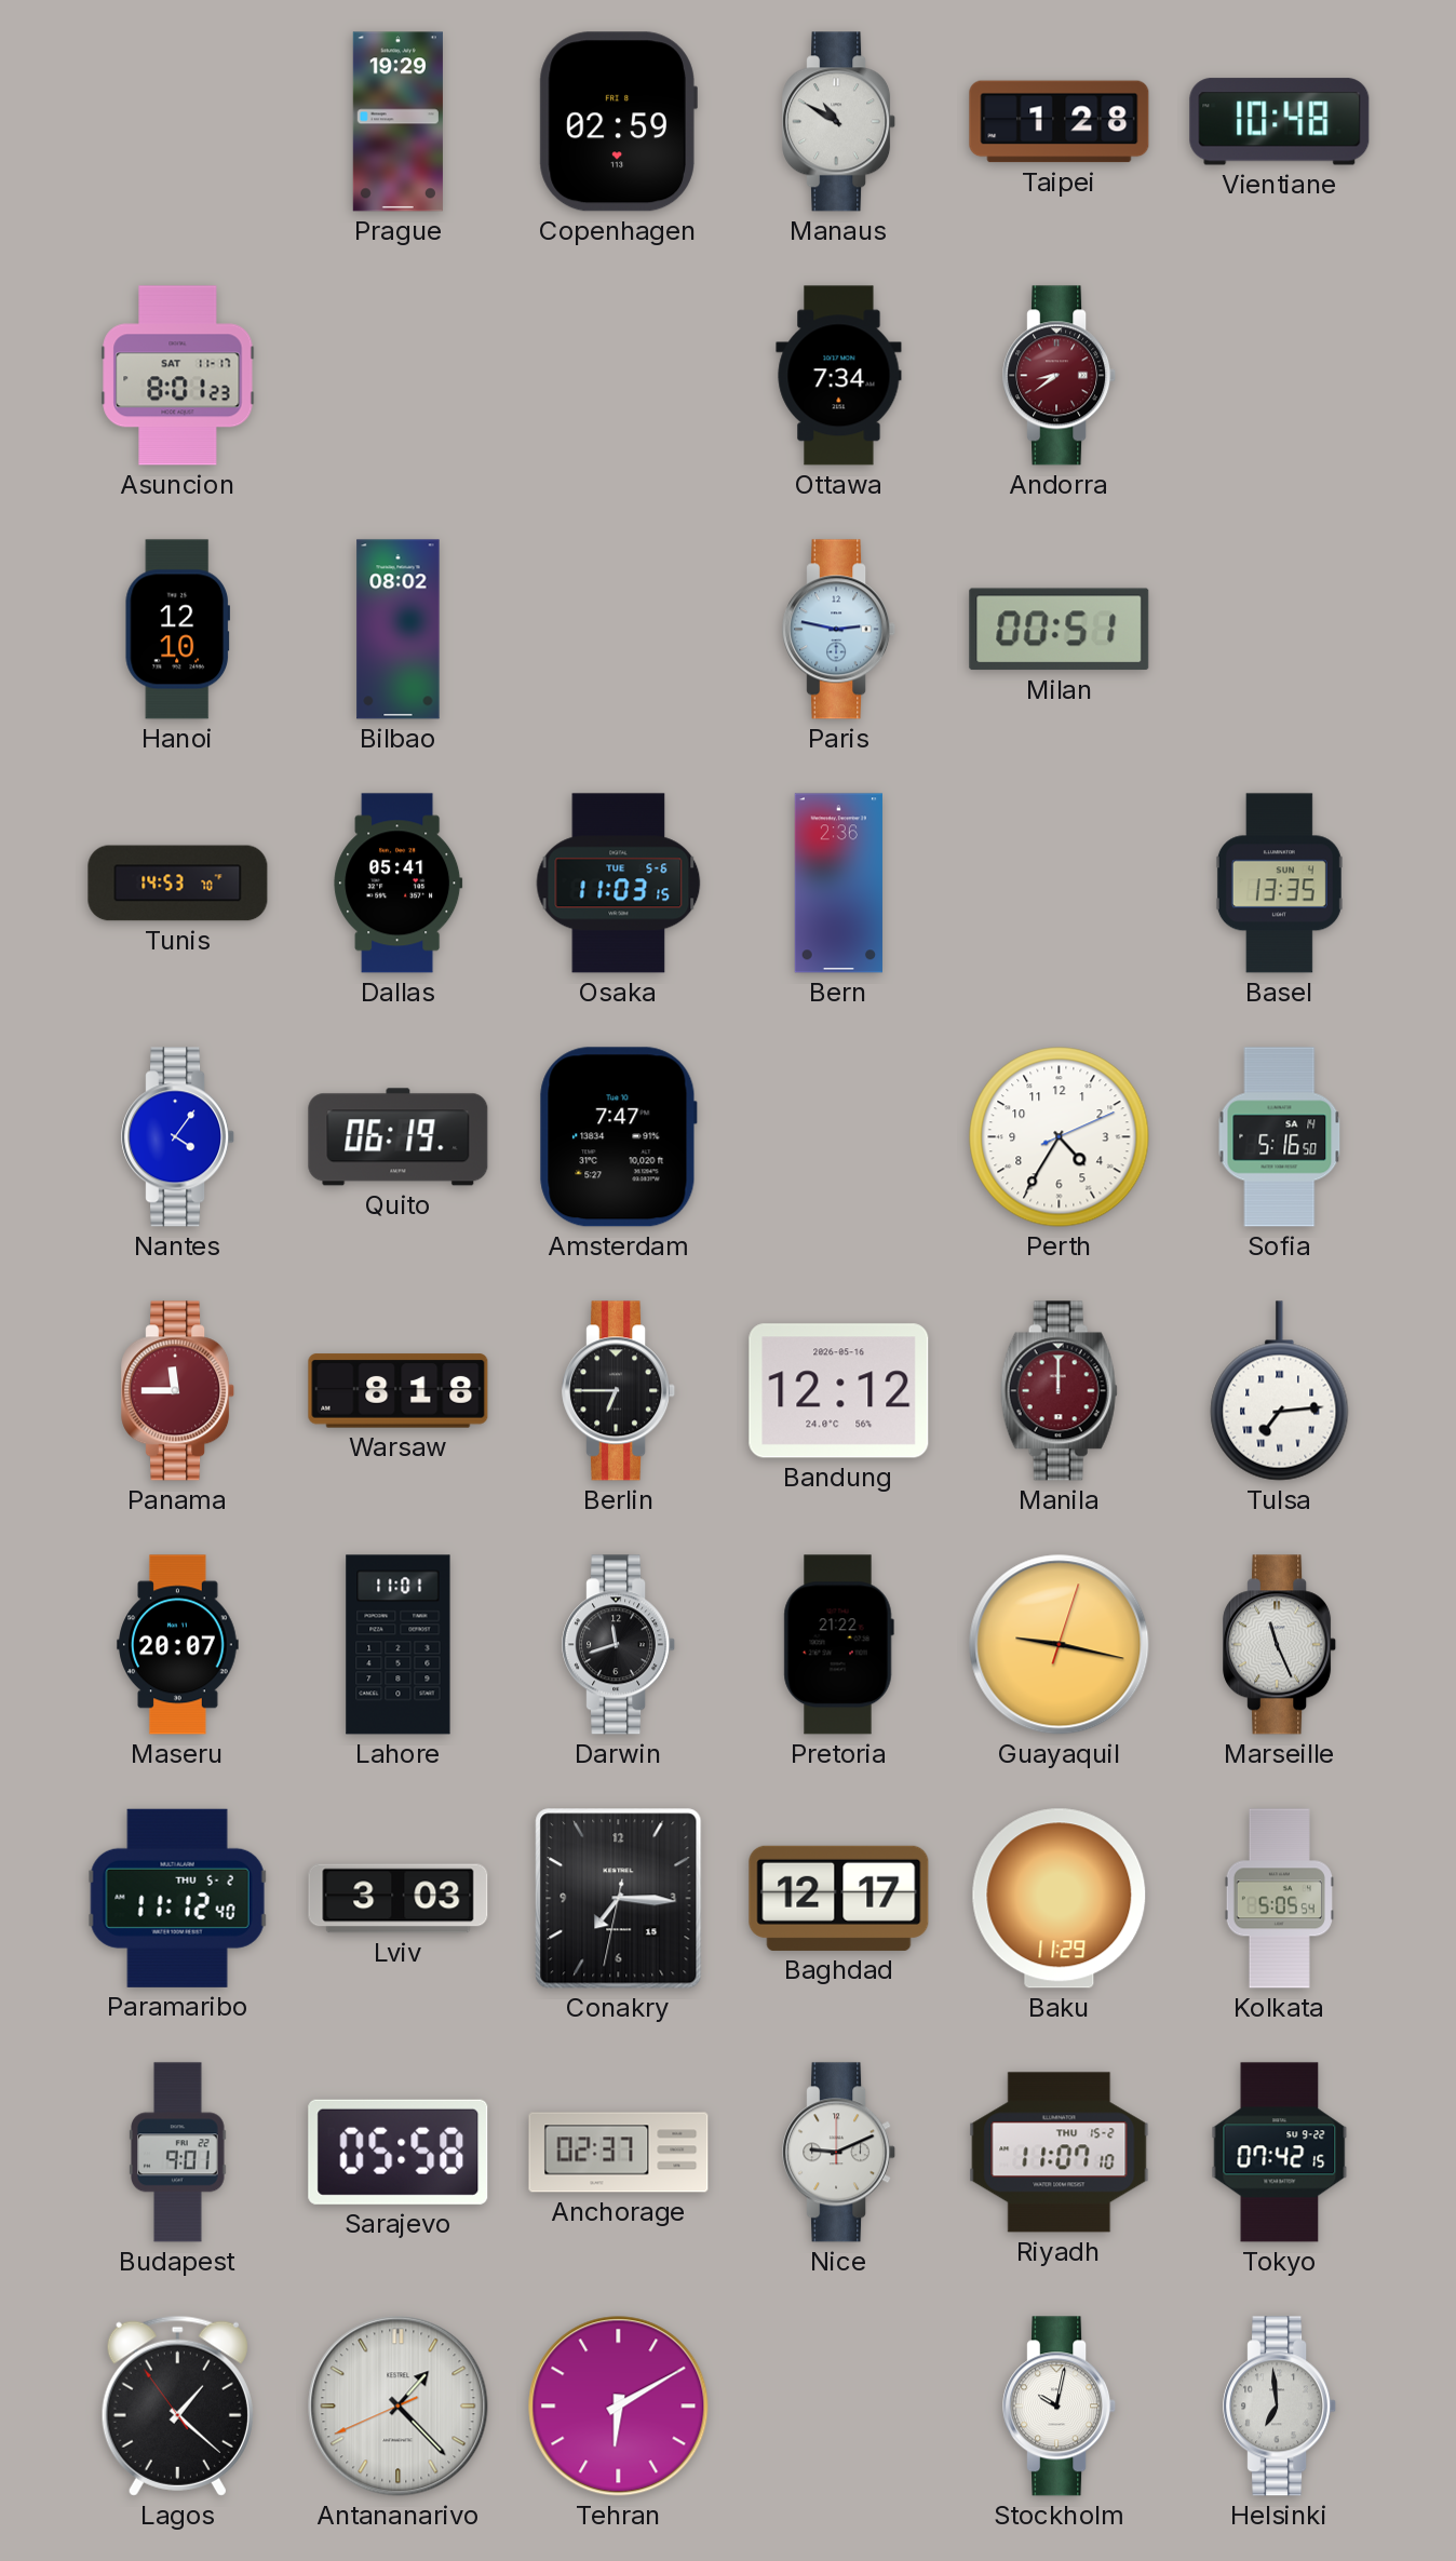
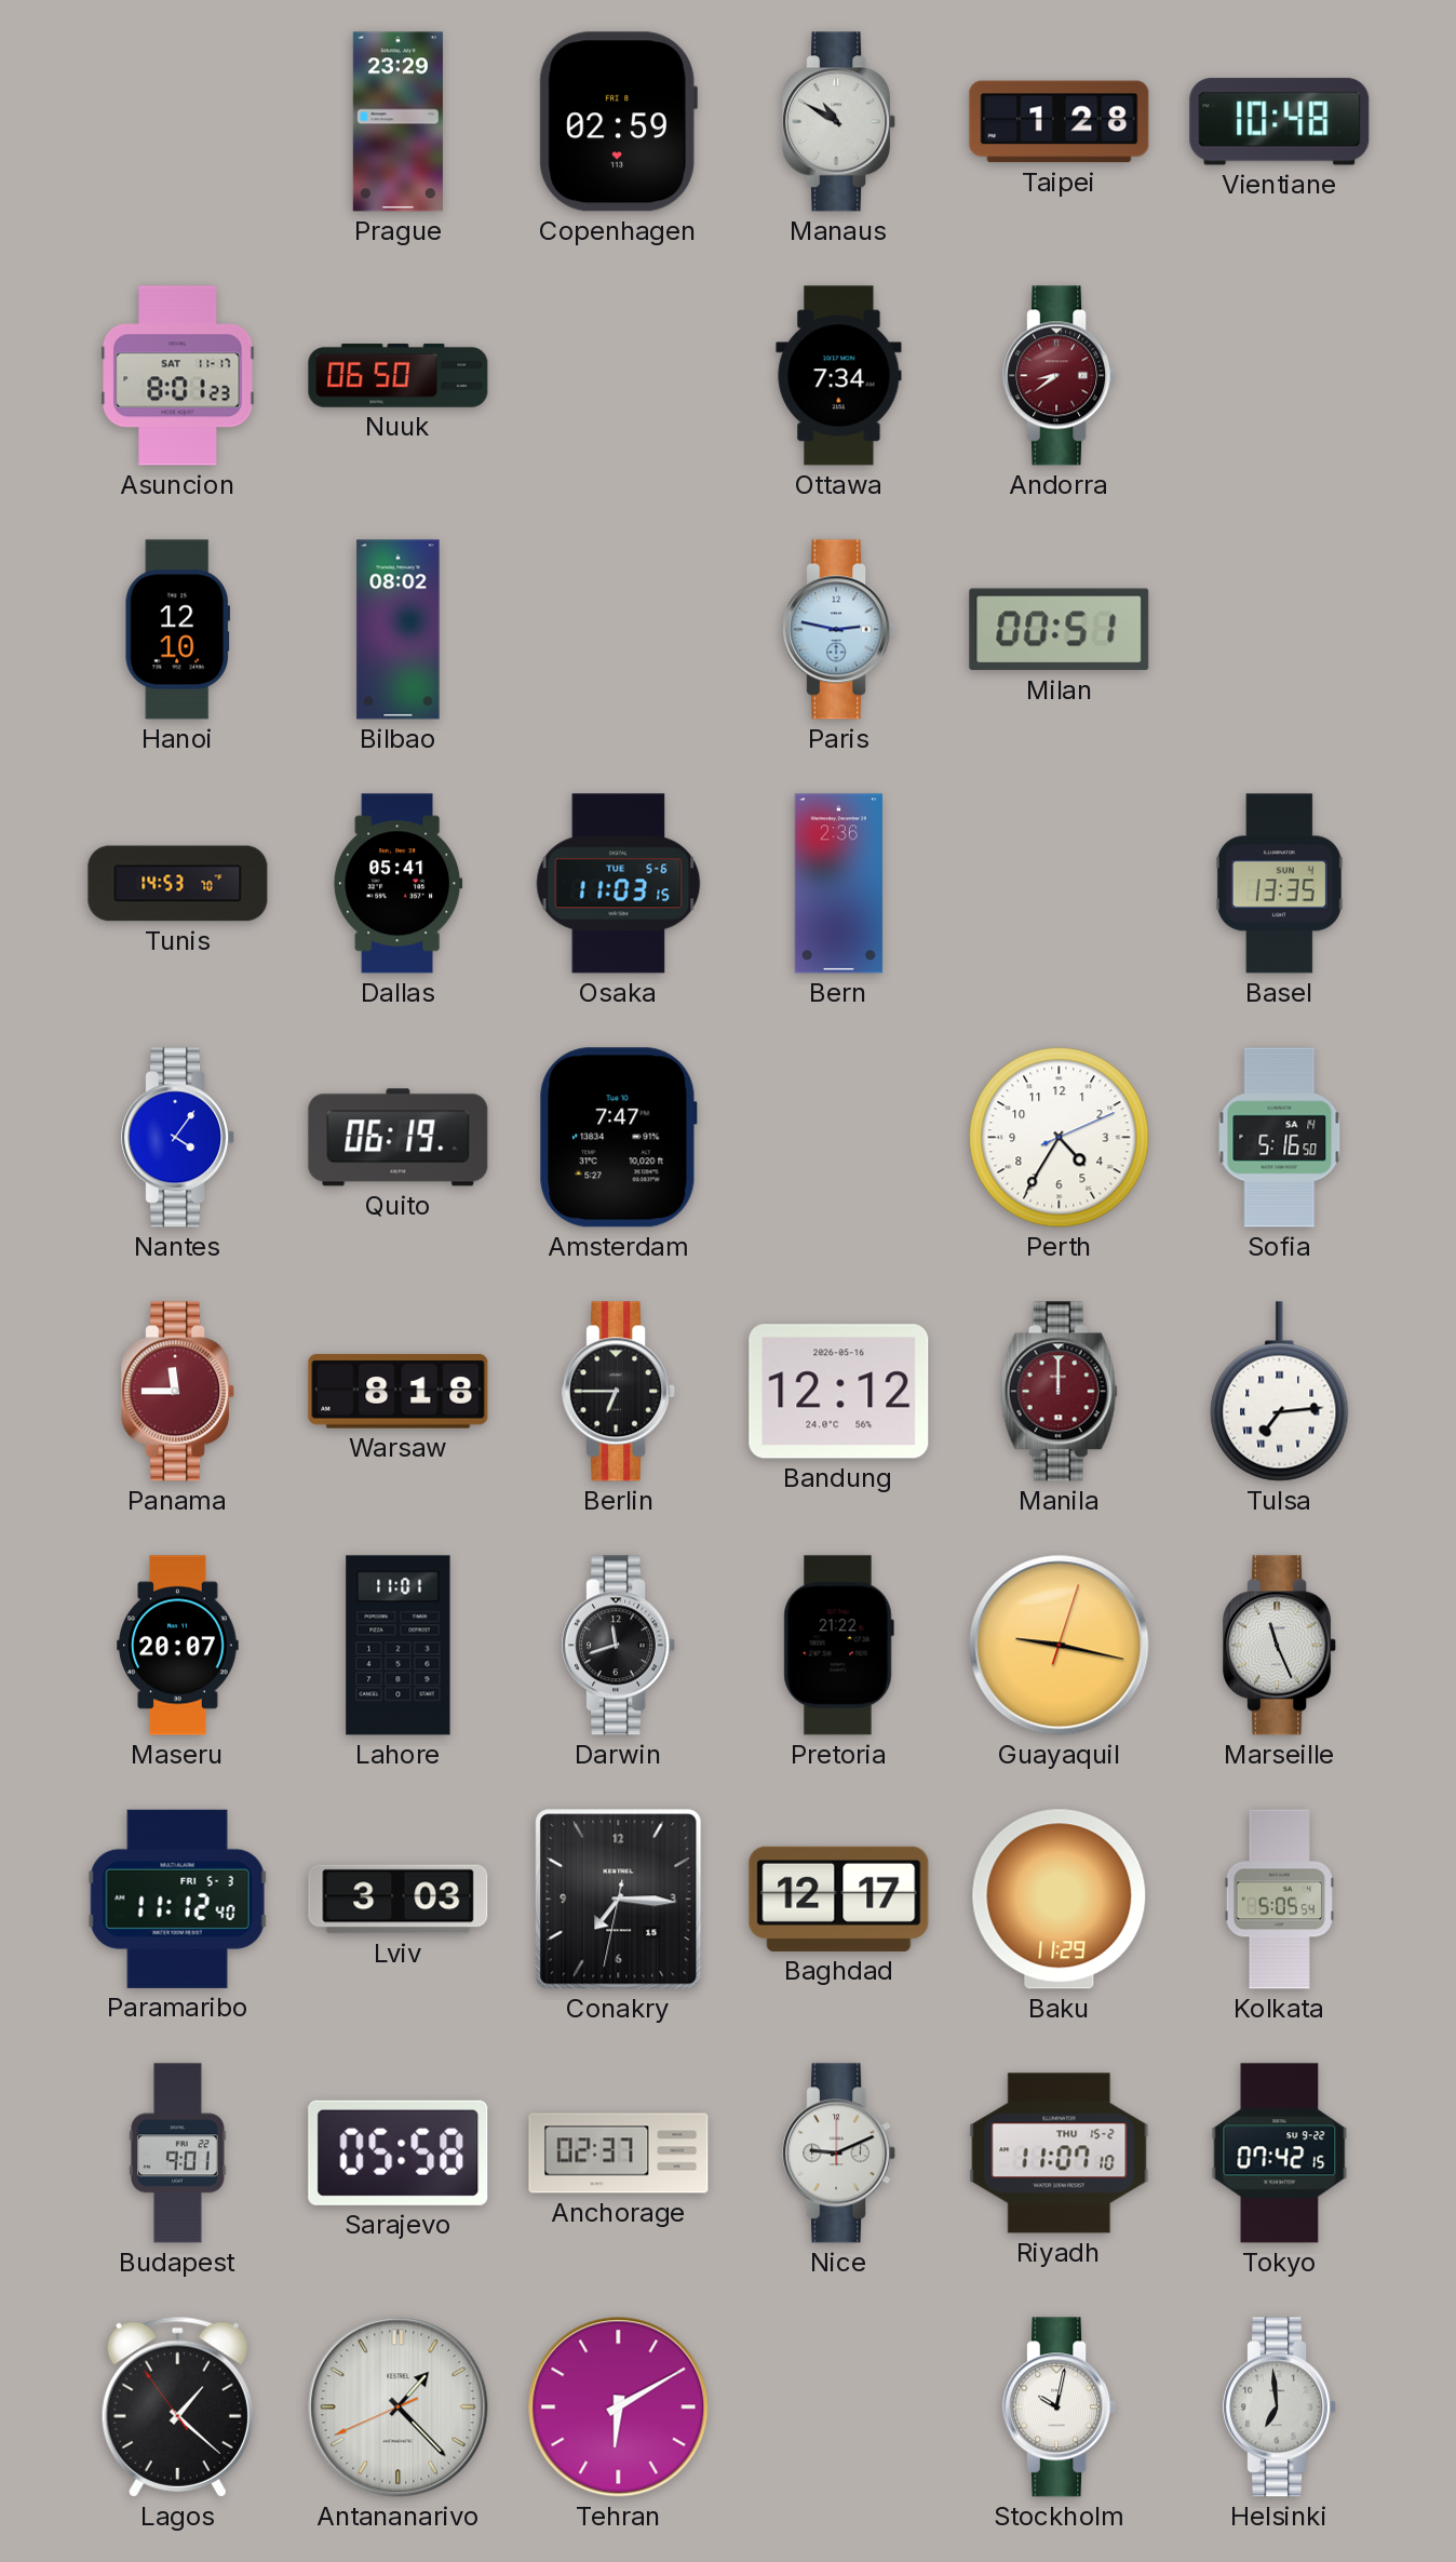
Prague: 19:29 -> 23:29 (397, 122)
Nuuk: none -> 06:50 (399, 375)
Paramaribo date: THU 5-2 -> FRI 5-3 (177, 1899)
